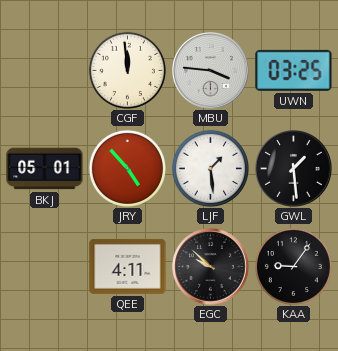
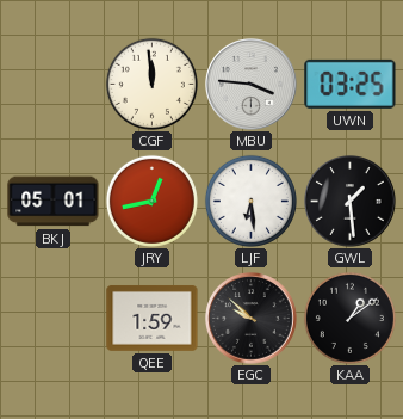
JRY: 4:53 -> 12:43 (151, 201)
LJF: 1:29 -> 6:29 (250, 201)
QEE: 4:11 -> 1:59 (153, 318)
KAA: 9:06 -> 1:09 (349, 318)
